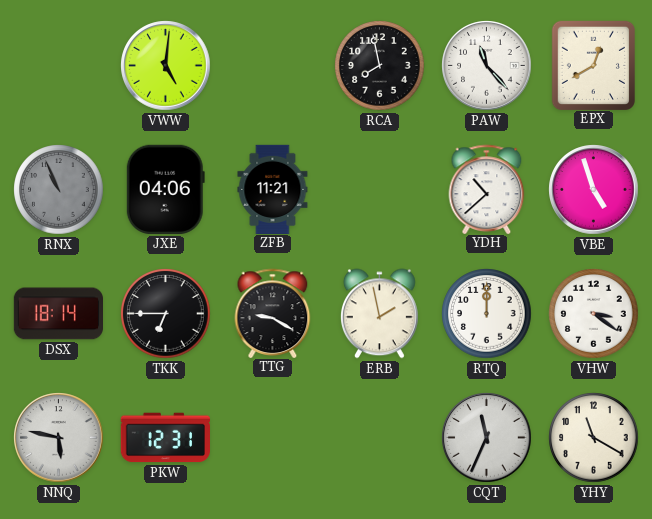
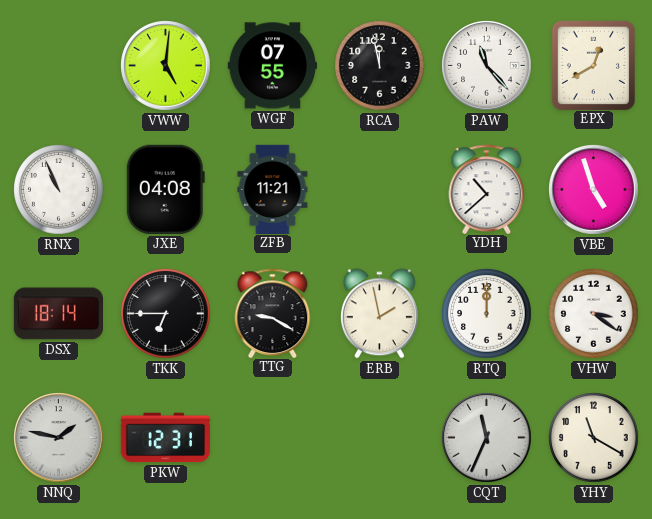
WGF: none -> 07:55 (272, 66)
RCA: 7:58 -> 11:58 (380, 66)
RNX dial: grey -> white (59, 190)
JXE: 04:06 -> 04:08 (165, 189)
NNQ: 5:47 -> 1:47 (59, 438)
